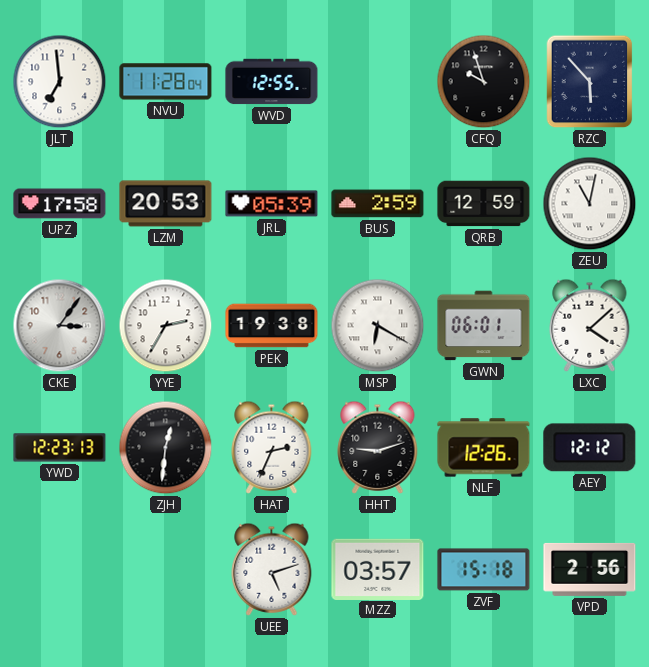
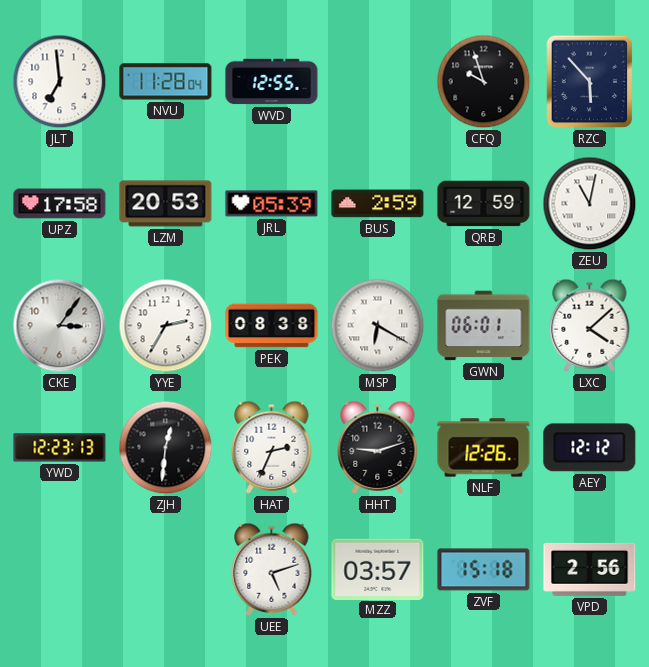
PEK: 19:38 -> 08:38 (272, 326)
